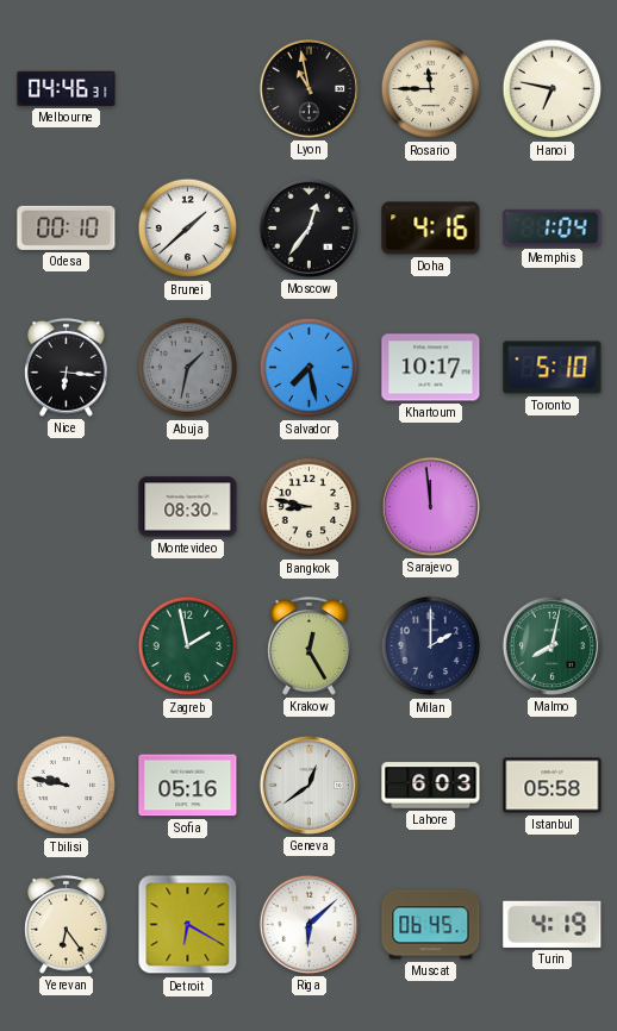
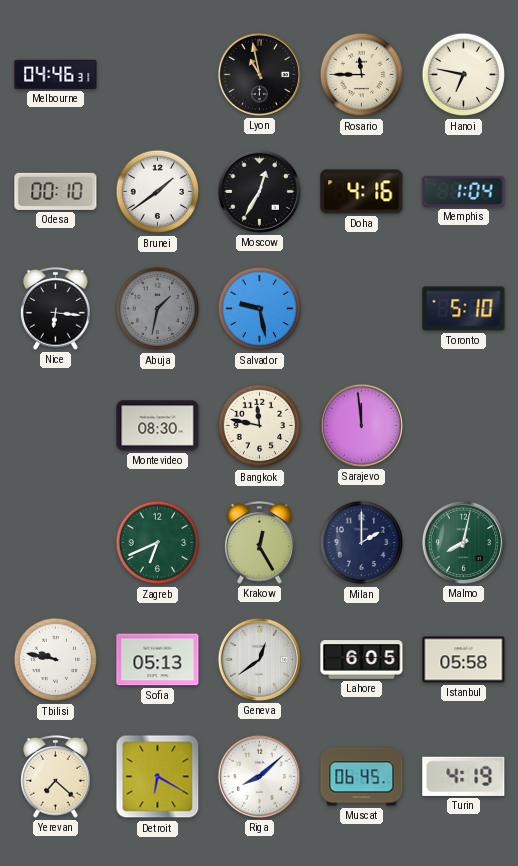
Brunei: 1:38 -> 1:39 (158, 192)
Moscow: 12:36 -> 12:35 (259, 191)
Salvador: 7:28 -> 9:28 (260, 309)
Khartoum: 10:17 -> none (431, 368)
Bangkok: 8:47 -> 11:47 (260, 426)
Zagreb: 1:58 -> 6:41 (158, 543)
Sofia: 05:16 -> 05:13 (158, 660)
Lahore: 6:03 -> 6:05 (362, 660)
Yerevan: 6:24 -> 7:22 (56, 777)
Riga: 6:08 -> 8:08 (259, 776)
